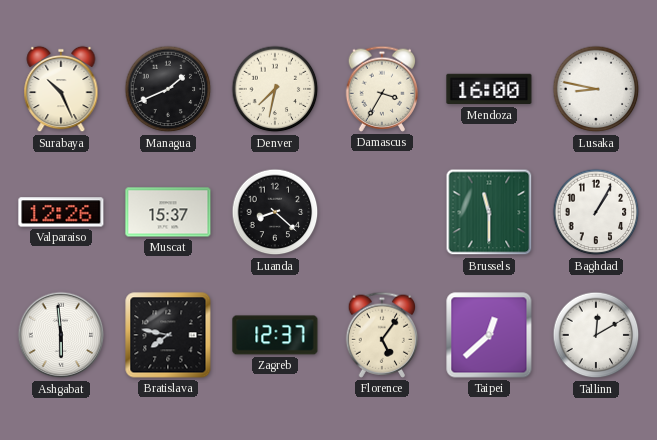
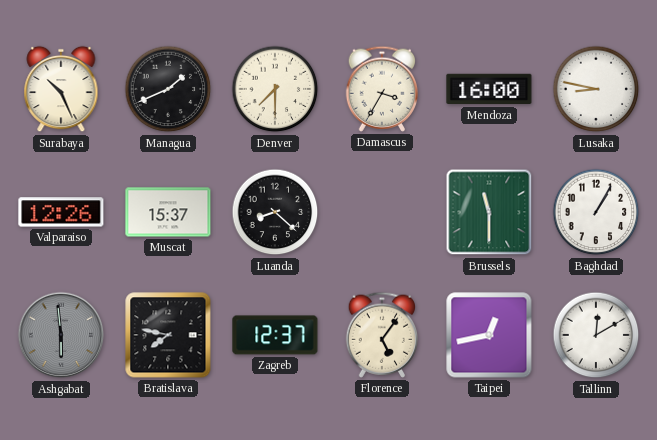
Denver: 7:32 -> 7:30 (275, 89)
Ashgabat dial: white -> grey (61, 335)
Taipei: 12:38 -> 12:43 (489, 335)
